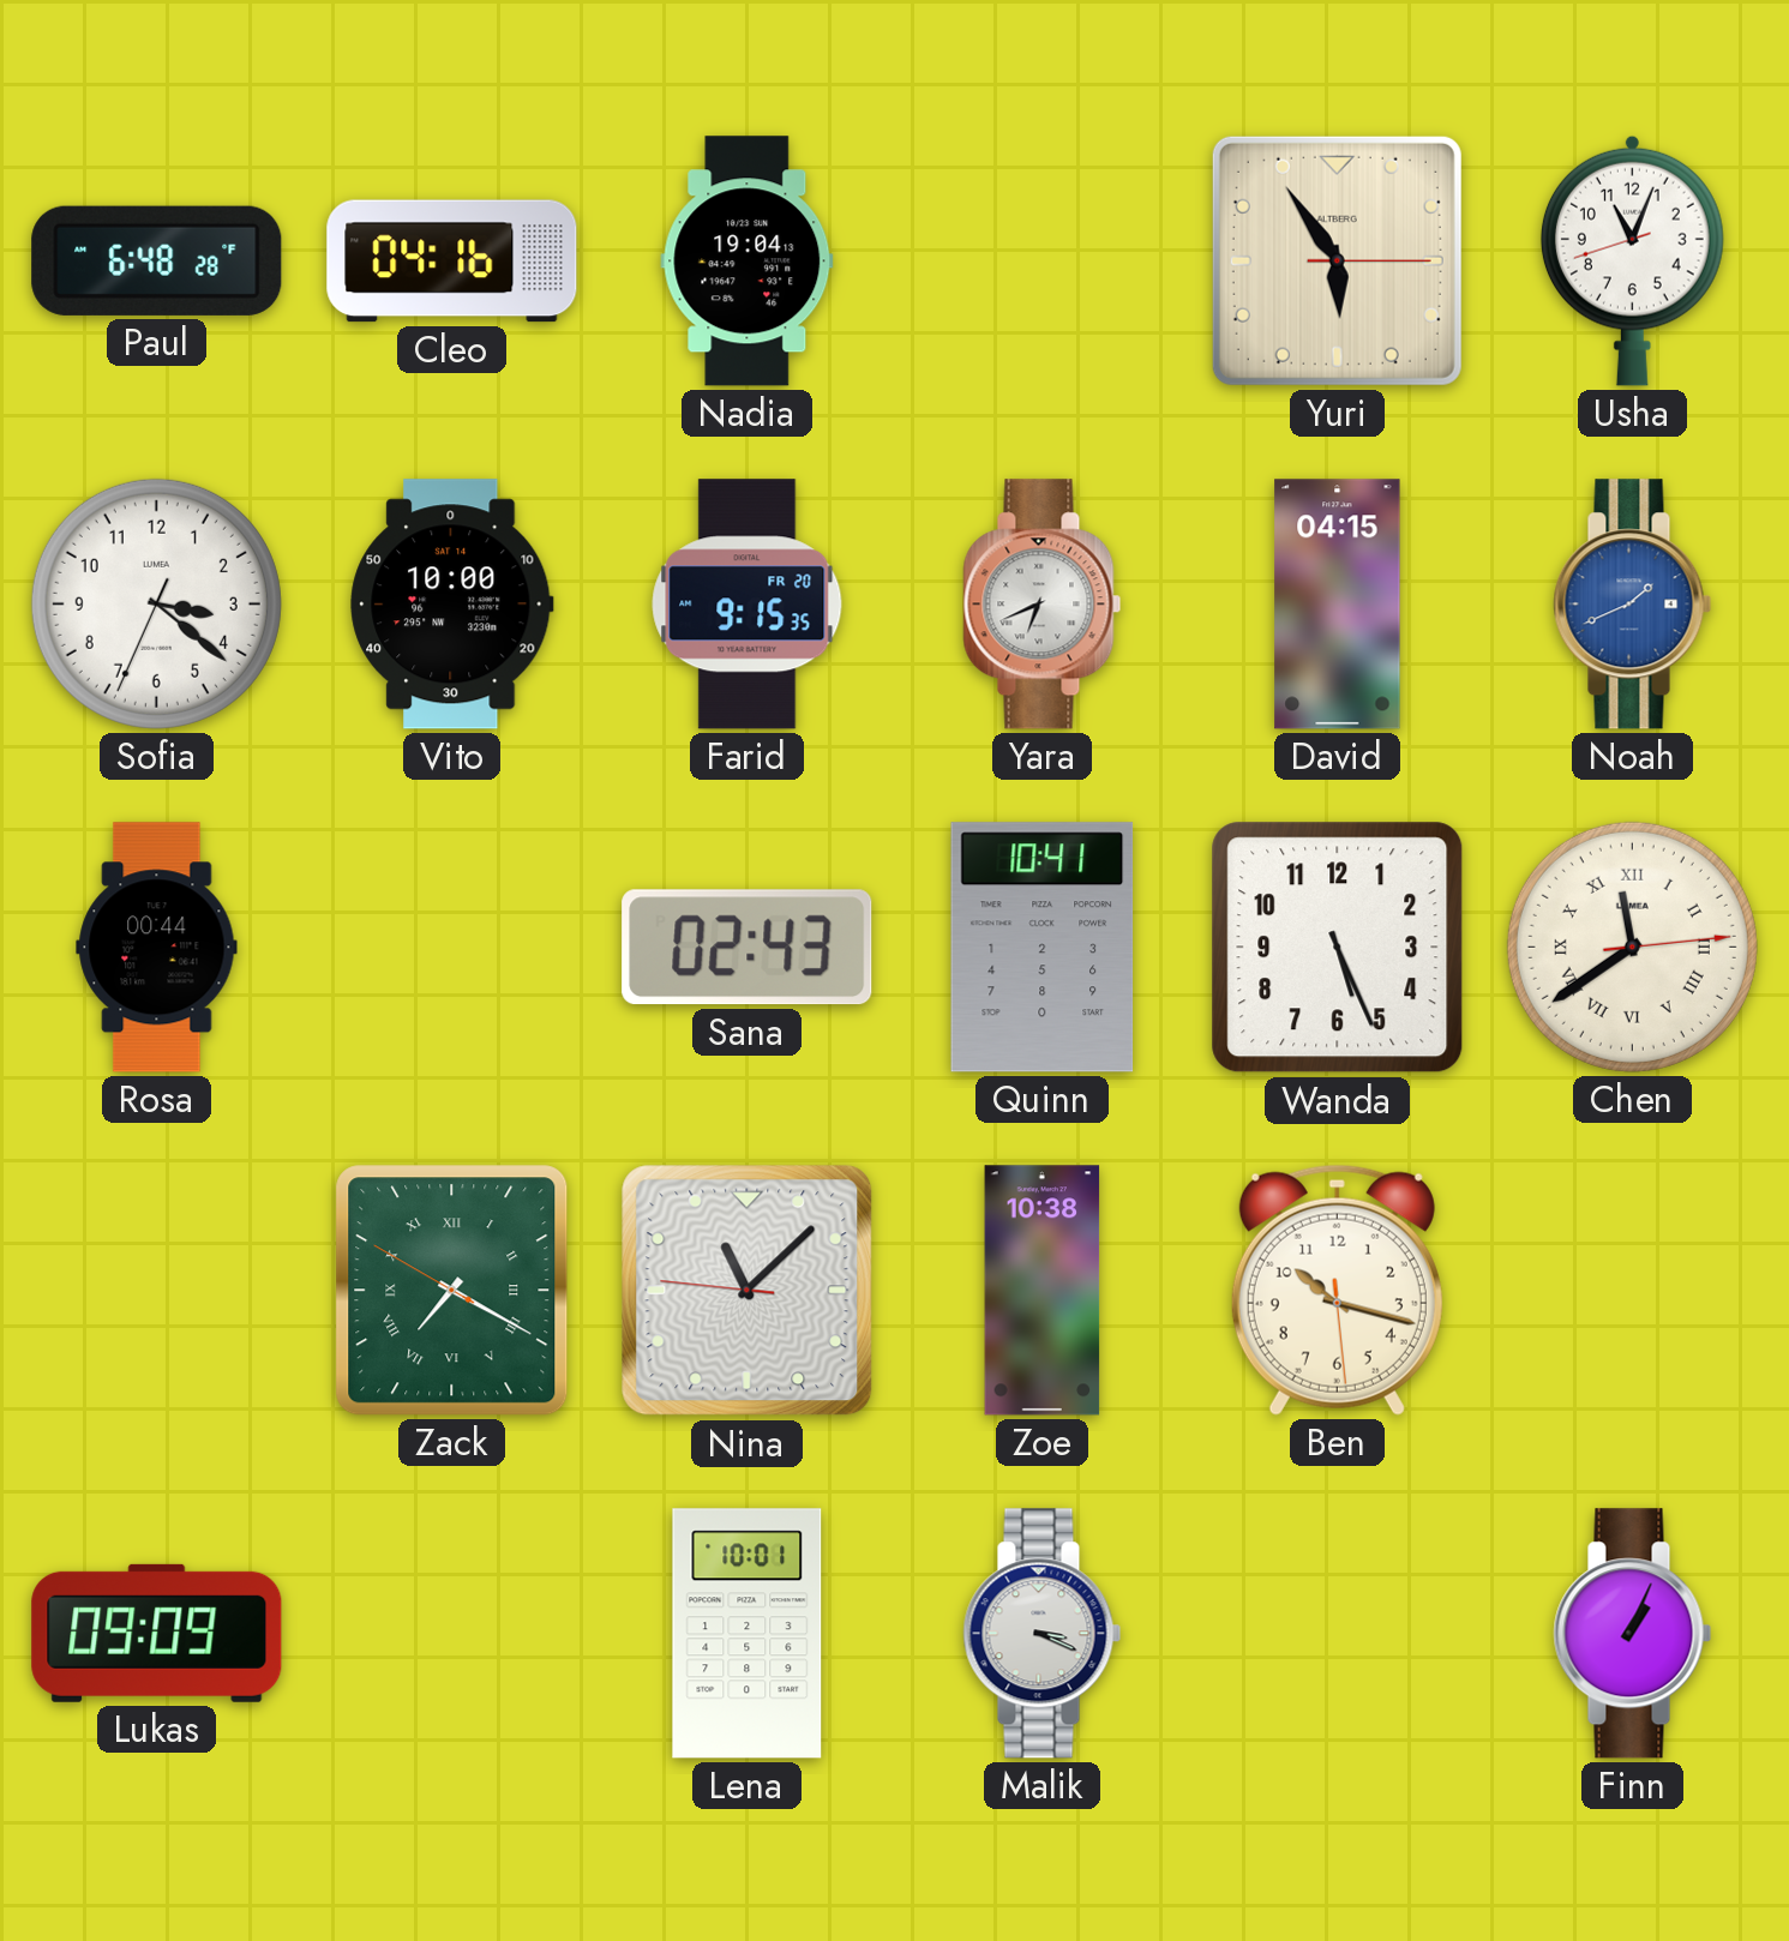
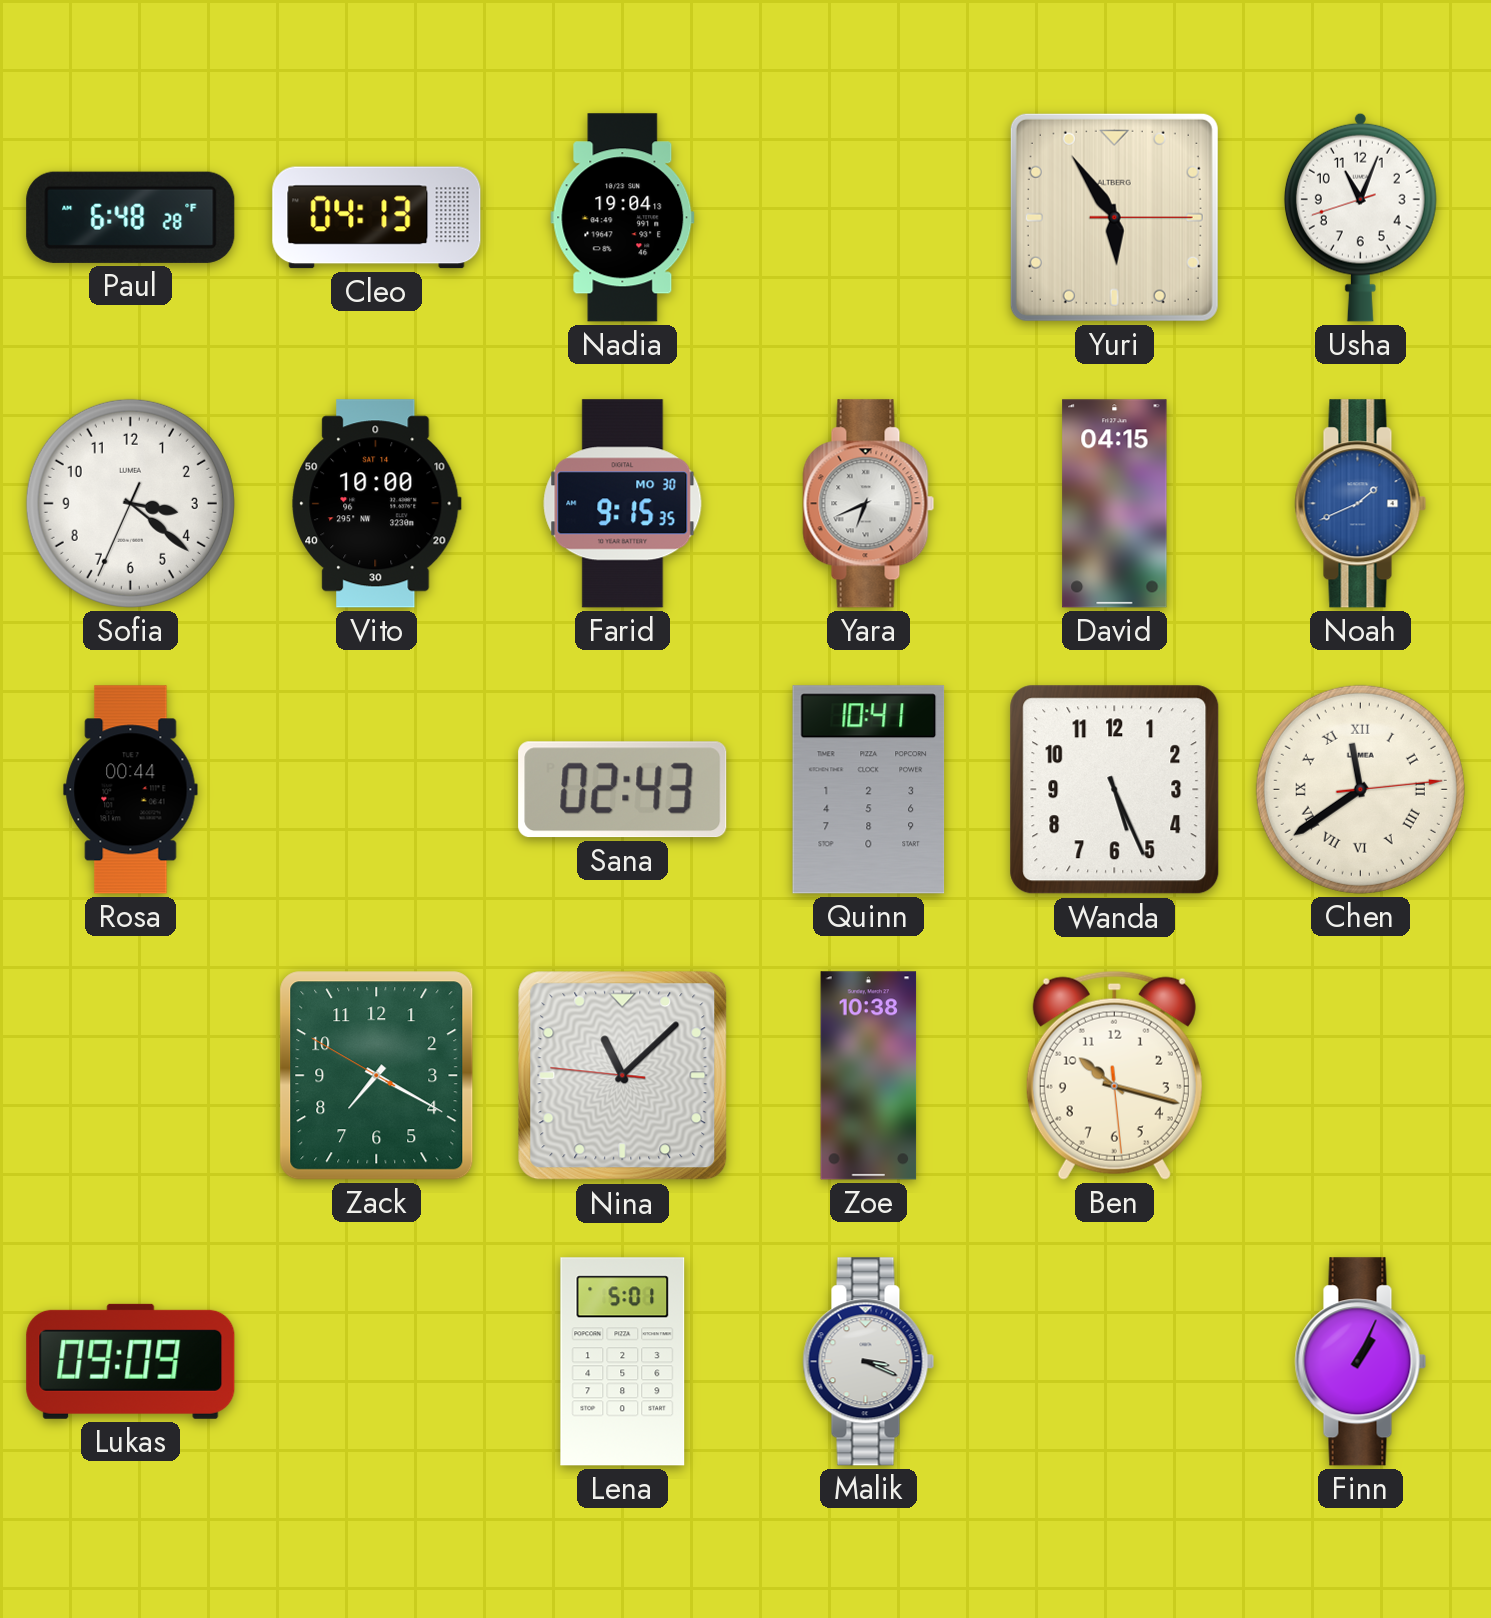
Cleo: 04:16 -> 04:13 (377, 218)
Farid date: FR 20 -> MO 30 (623, 504)
Zack numerals: Roman -> Arabic (377, 1076)
Lena: 10:01 -> 5:01 (623, 1362)
